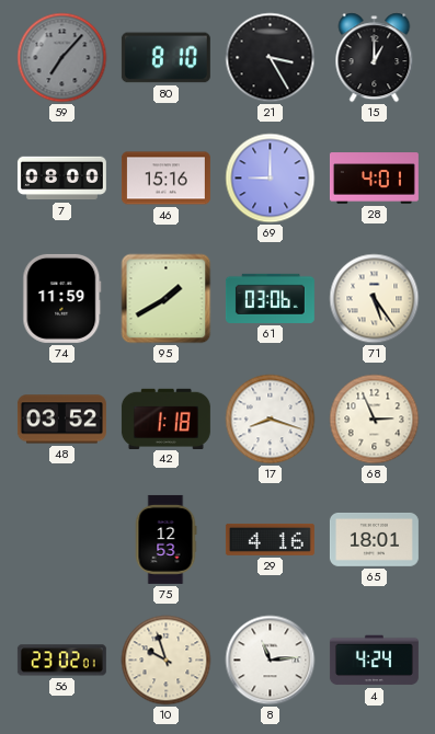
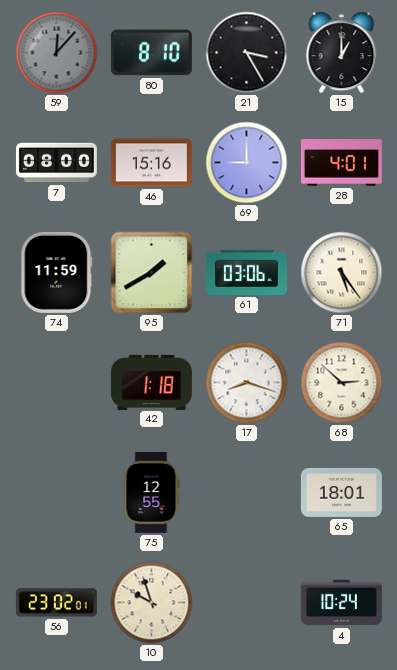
59: 7:07 -> 12:07 (57, 53)
48: 03:52 -> none (61, 420)
68: 2:56 -> 2:52 (342, 383)
75: 12:53 -> 12:55 (151, 492)
29: 4:16 -> none (270, 539)
8: 11:14 -> none (271, 661)
4: 4:24 -> 10:24 (341, 603)
